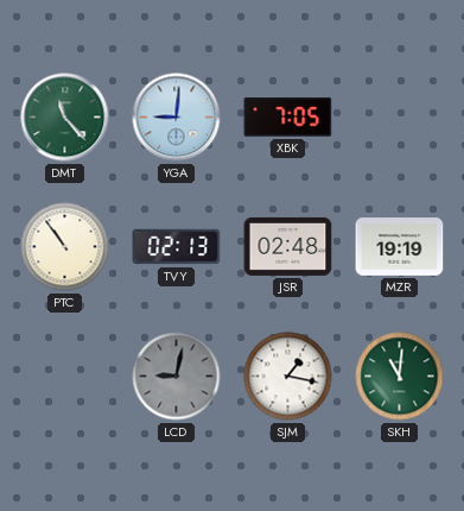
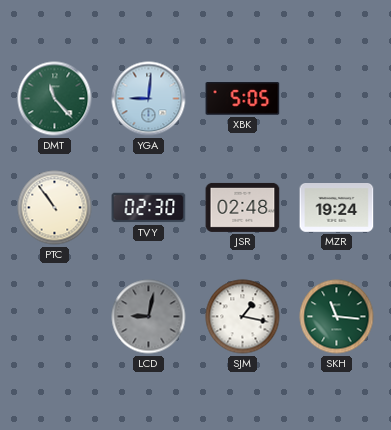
XBK: 7:05 -> 5:05 (243, 99)
TVY: 02:13 -> 02:30 (149, 208)
MZR: 19:19 -> 19:24 (337, 208)
SKH: 11:01 -> 11:16 (337, 317)
